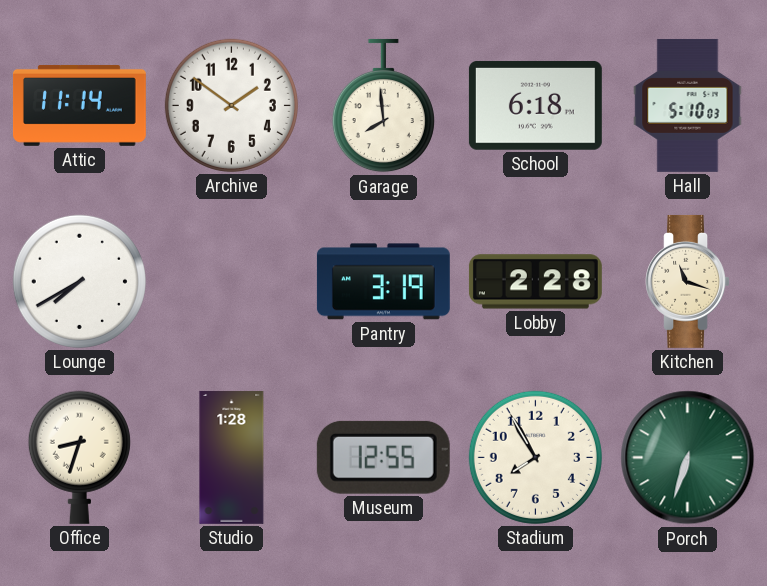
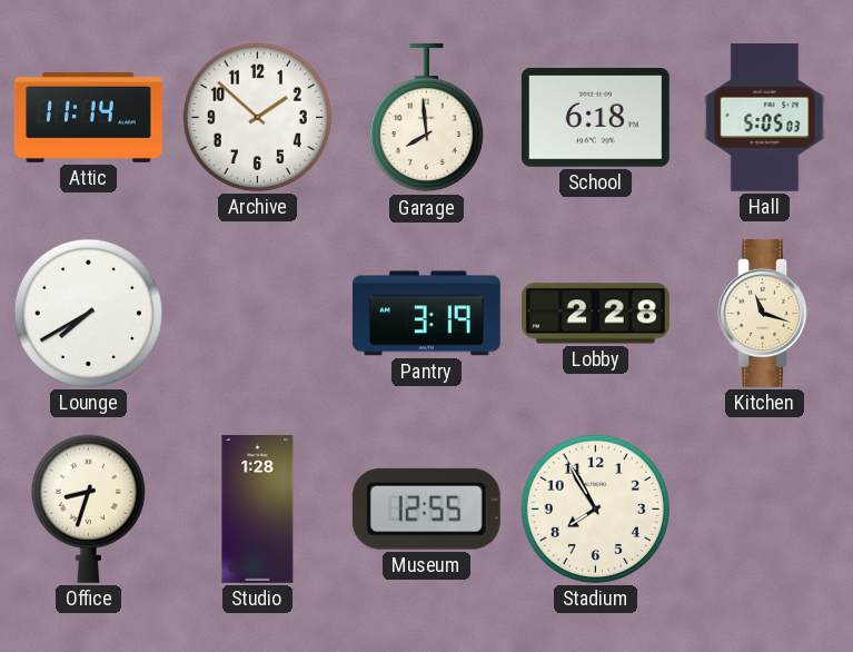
Archive: 1:51 -> 1:52 (257, 117)
Hall: 5:10 -> 5:05 (765, 117)
Porch: 6:33 -> none (688, 458)
